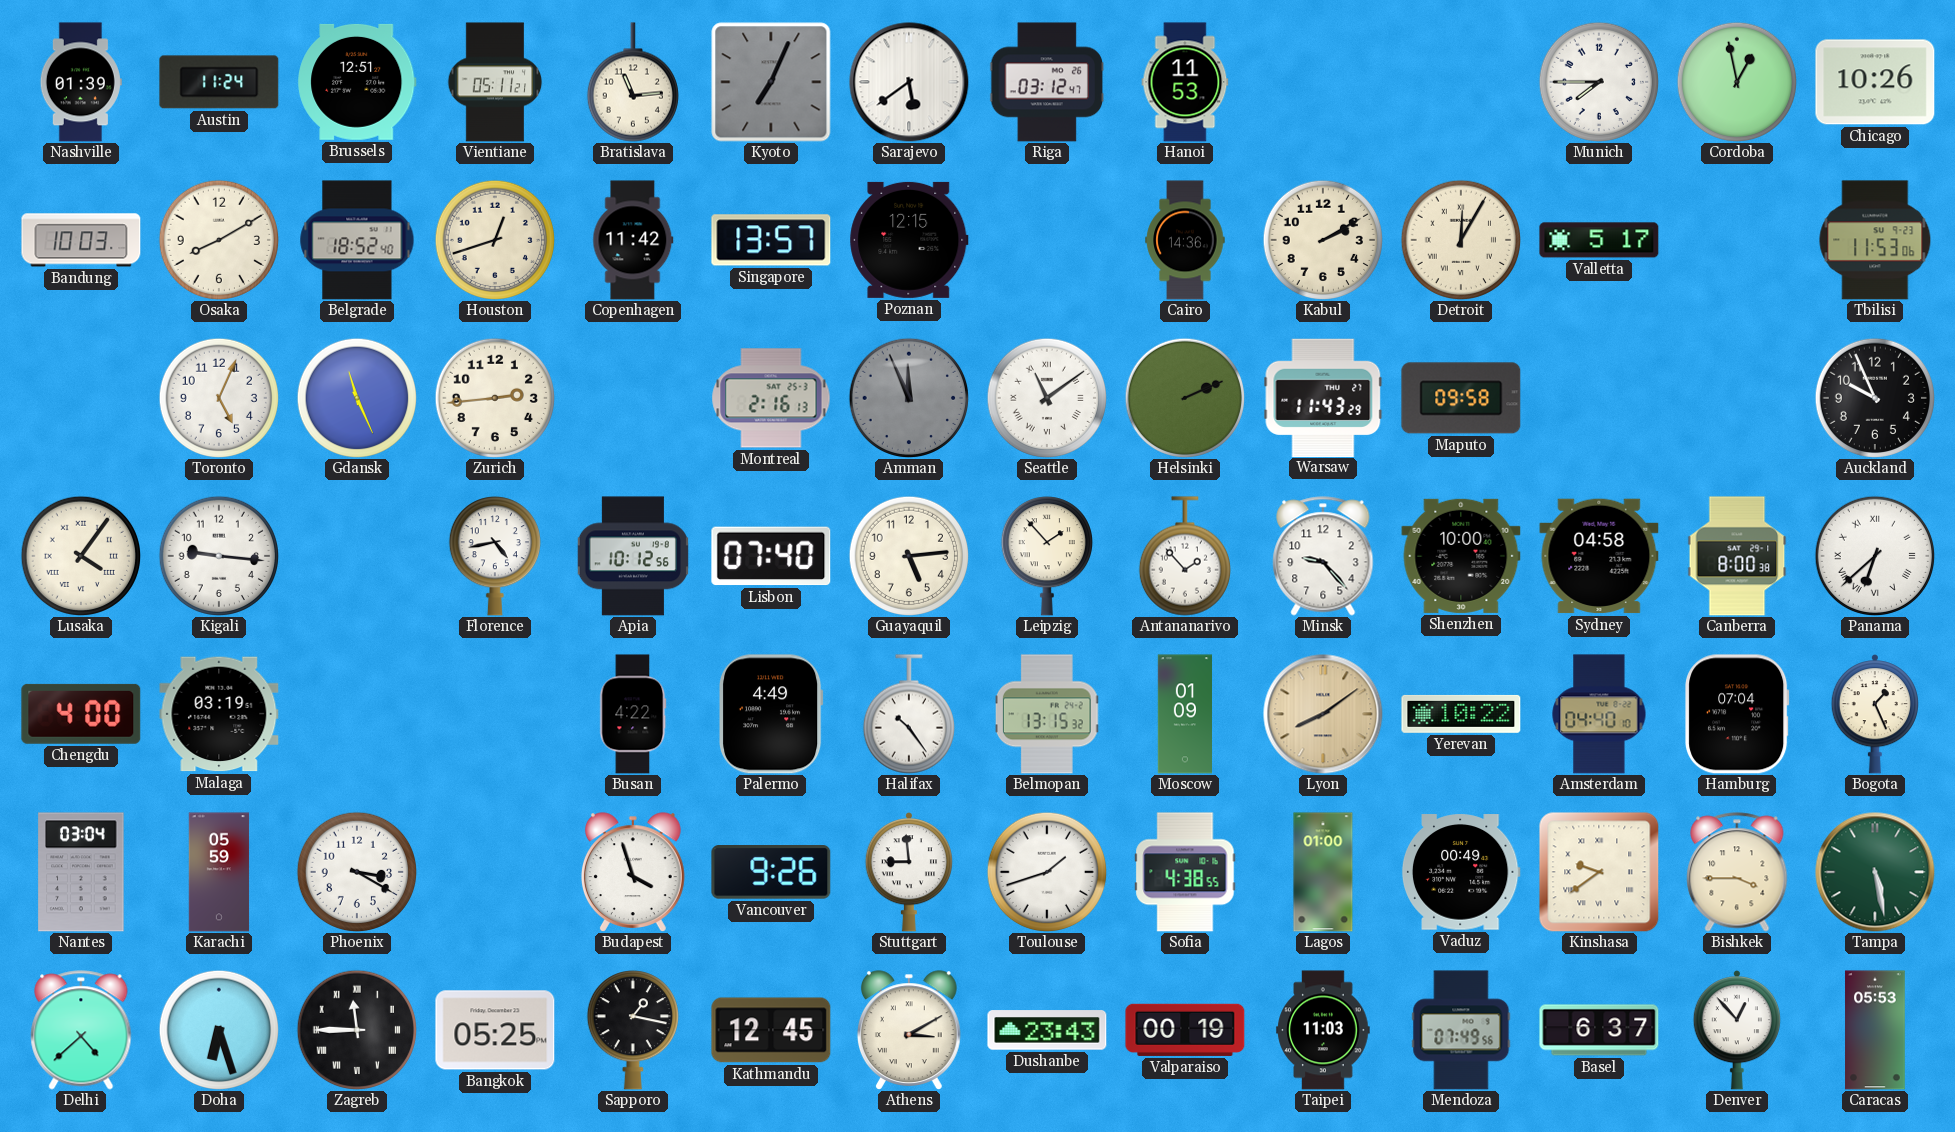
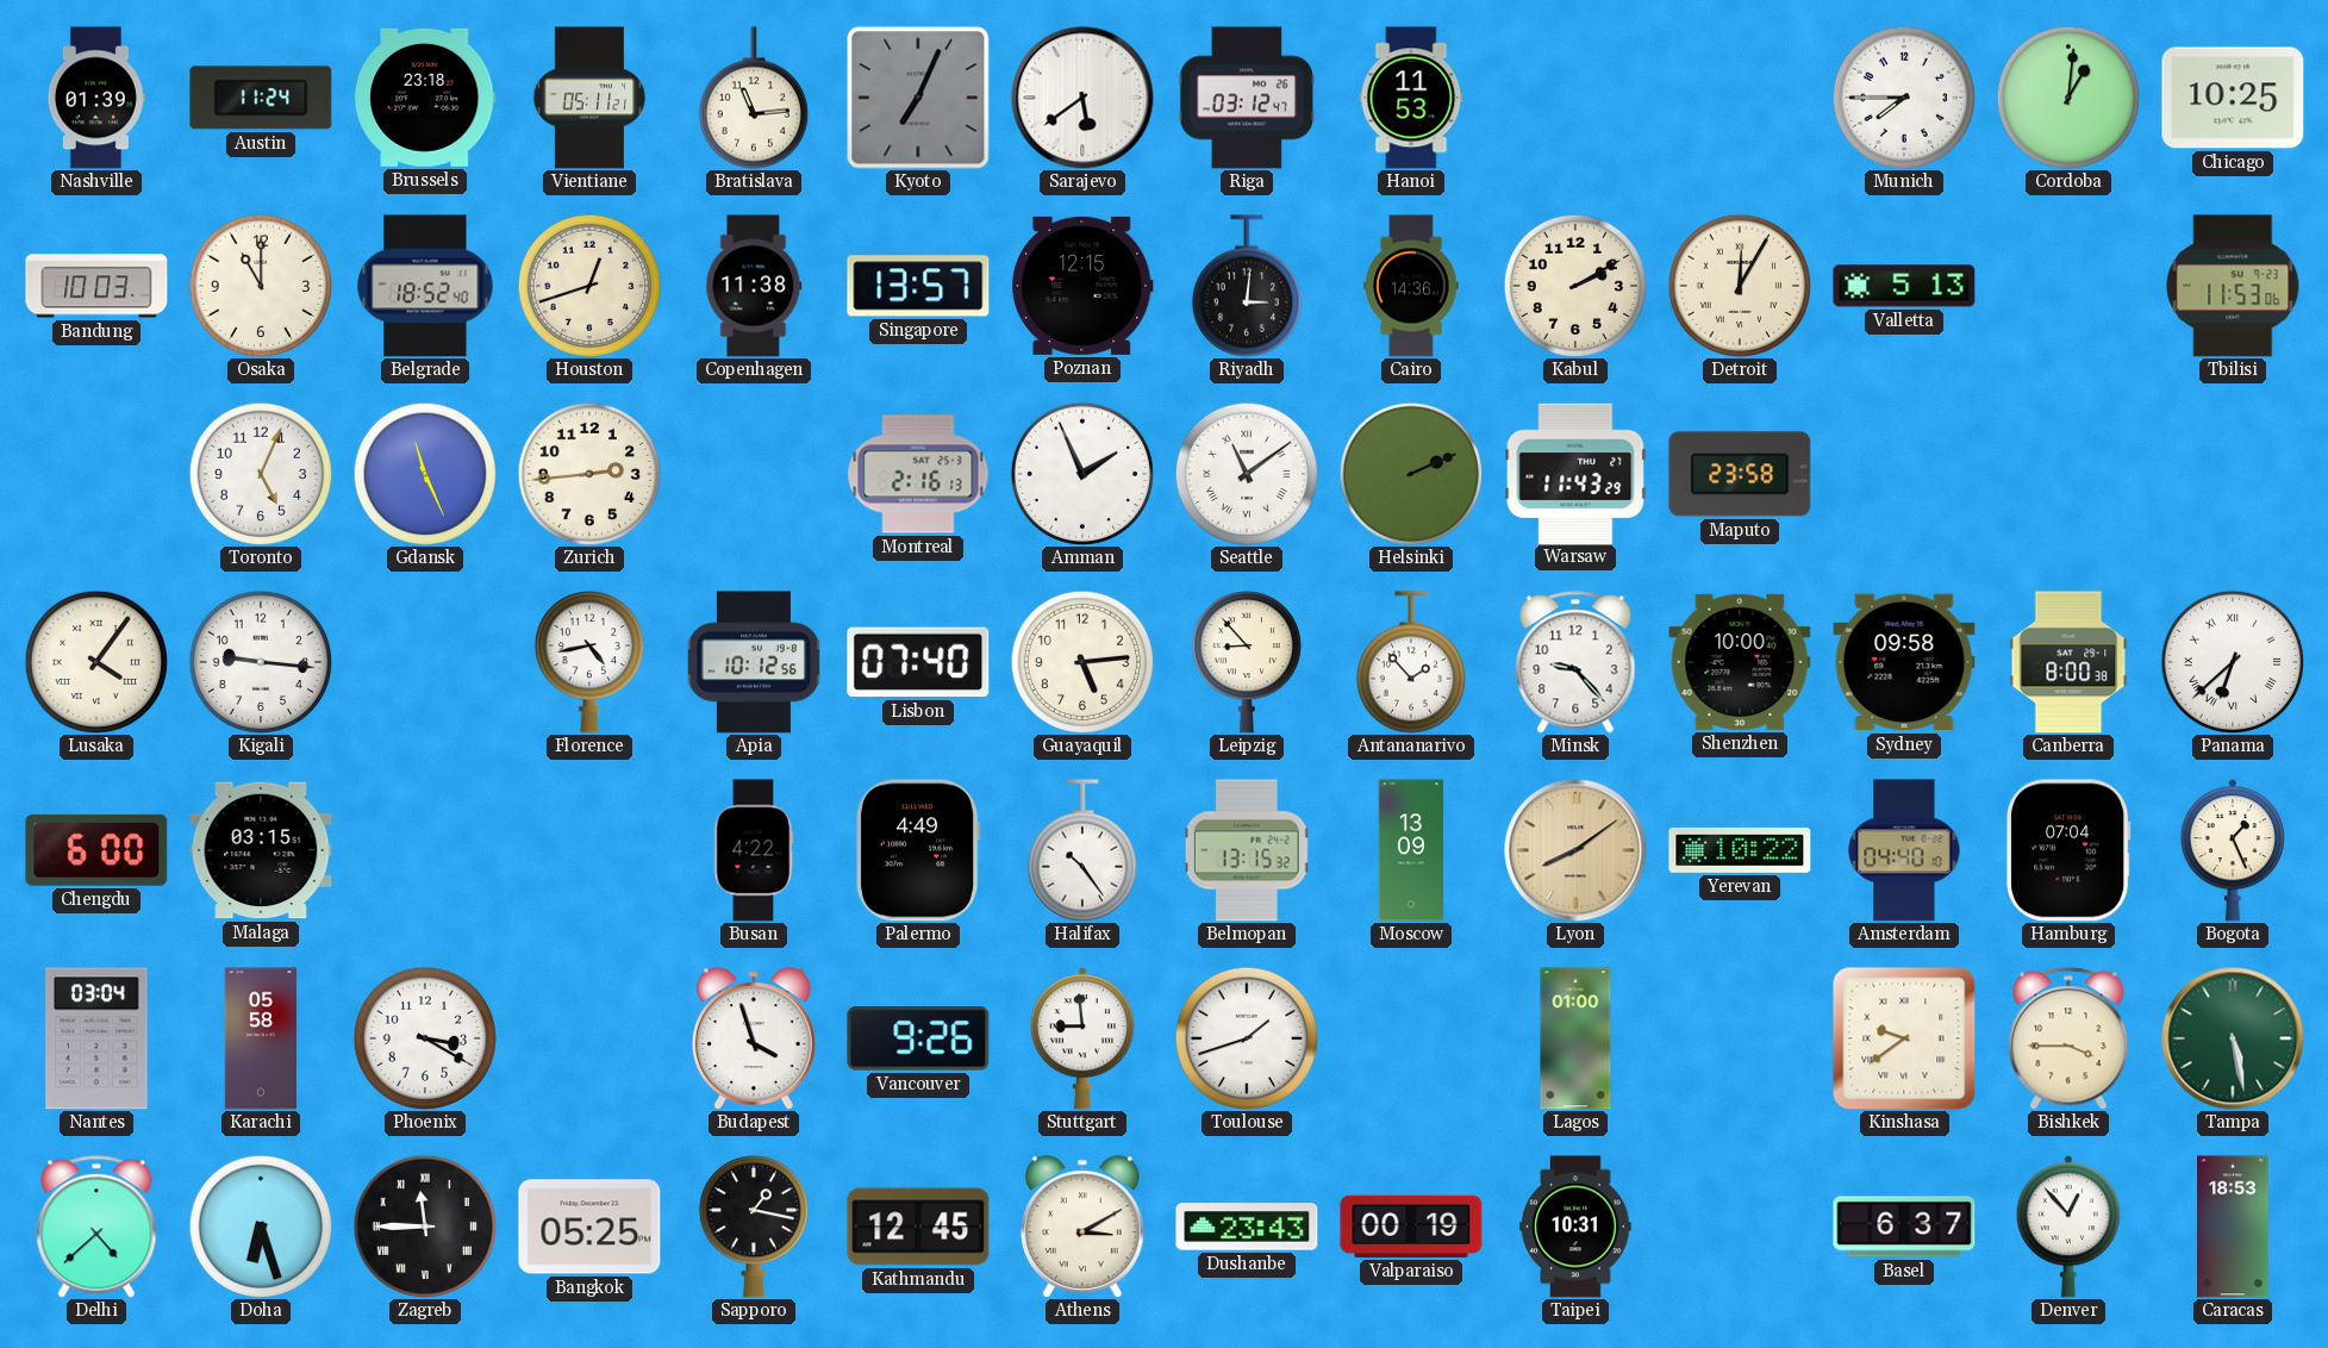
Brussels: 12:51 -> 23:18 (425, 98)
Cordoba: 12:58 -> 1:01 (2067, 96)
Chicago: 10:26 -> 10:25 (2233, 98)
Osaka: 8:10 -> 11:00 (260, 285)
Copenhagen: 11:42 -> 11:38 (754, 286)
Riyadh: none -> 3:01 (1247, 286)
Valletta: 5:17 -> 5:13 (1904, 286)
Amman: 11:56 -> 1:56 (1081, 473)
Amman dial: grey -> white (1081, 473)
Maputo: 09:58 -> 23:58 (1740, 474)
Auckland: 9:56 -> none (1874, 397)
Leipzig: 1:53 -> 8:53 (1247, 662)
Sydney: 04:58 -> 09:58 (1904, 662)
Chengdu: 4:00 -> 6:00 (96, 850)
Malaga: 03:19 -> 03:15 (261, 850)
Moscow: 01:09 -> 13:09 (1410, 850)
Karachi: 05:59 -> 05:58 (261, 1038)
Sofia: 4:38 -> none (1185, 872)
Vaduz: 00:49 -> none (1461, 872)
Taipei: 11:03 -> 10:31 (1575, 1227)
Mendoza: 07:49 -> none (1461, 1030)
Caracas: 05:53 -> 18:53 (2233, 1227)
